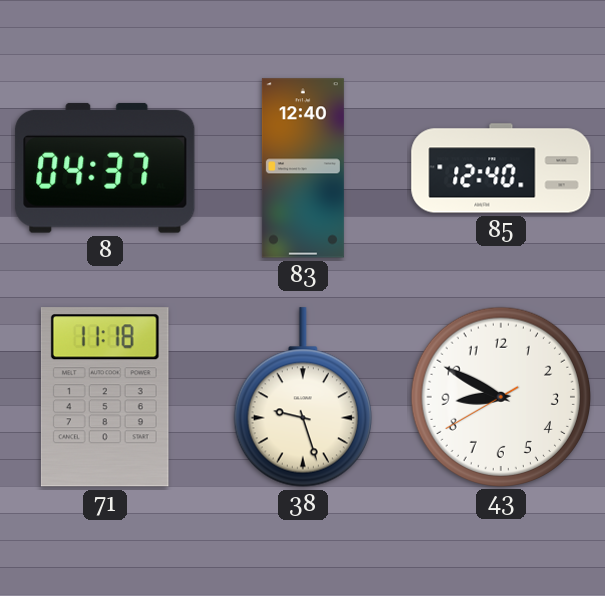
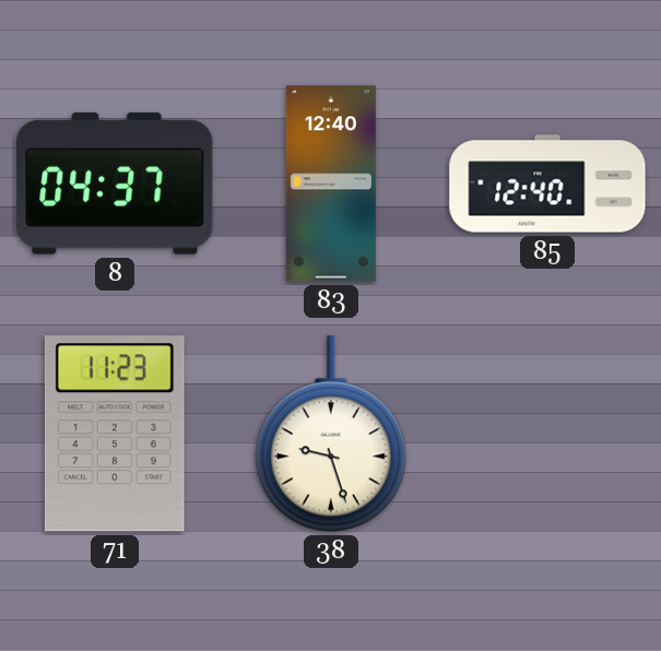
71: 11:18 -> 11:23 (115, 434)
43: 8:49 -> none (500, 396)
